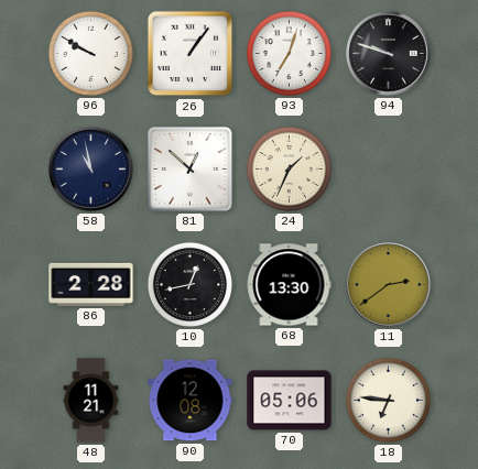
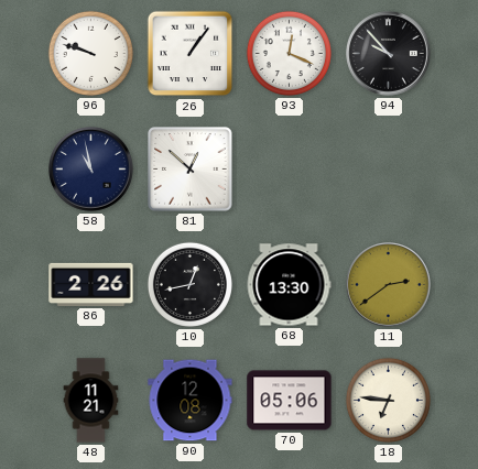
96: 9:50 -> 9:48 (90, 53)
93: 7:03 -> 12:19 (289, 53)
94: 9:48 -> 9:53 (389, 54)
24: 1:34 -> none (289, 168)
86: 2:28 -> 2:26 (91, 284)
